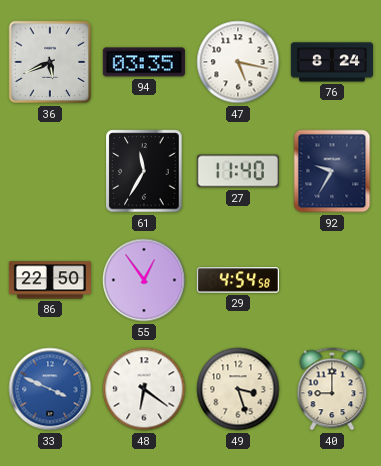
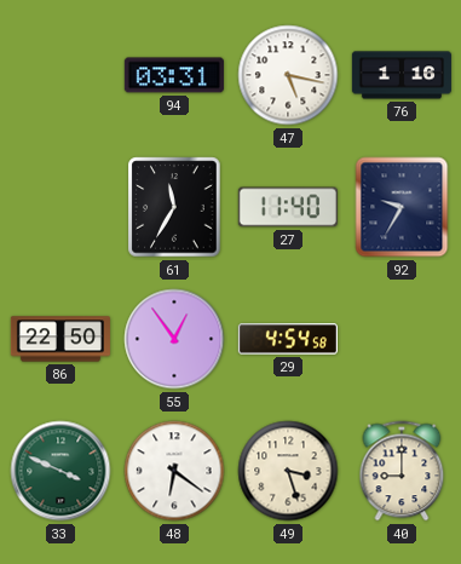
36: 5:41 -> none (50, 62)
94: 03:35 -> 03:31 (174, 75)
76: 8:24 -> 1:16 (402, 75)
33 dial: blue -> green (60, 471)
